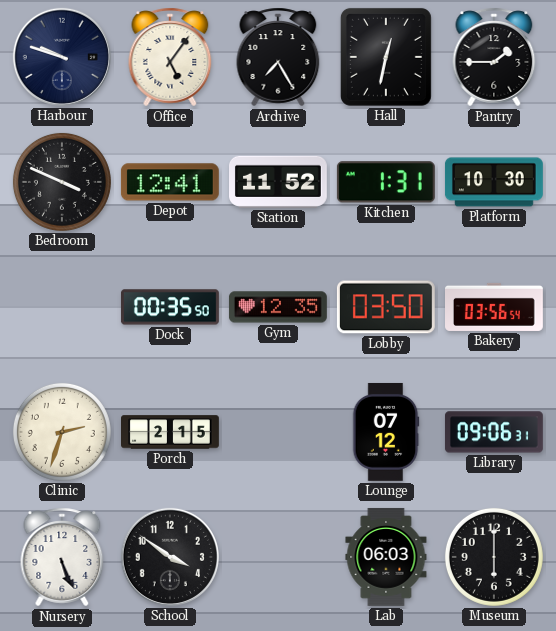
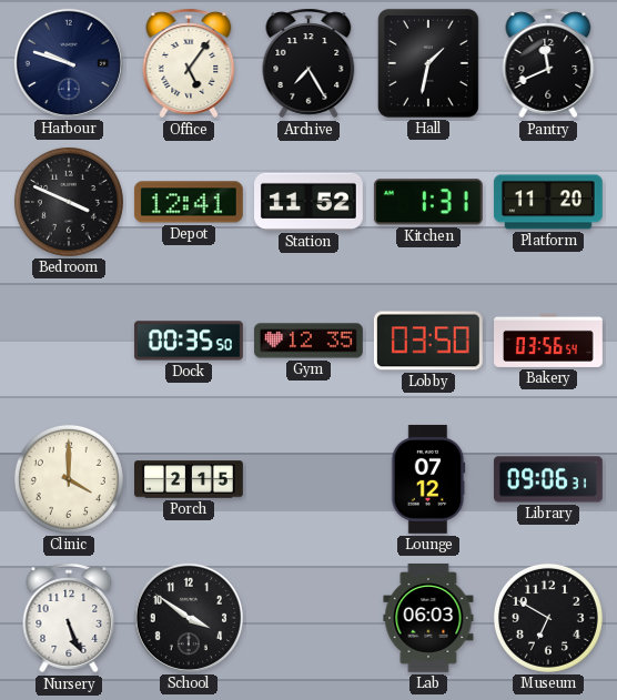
Hall: 12:32 -> 1:32 (428, 63)
Pantry: 1:45 -> 11:41 (548, 63)
Platform: 10:30 -> 11:20 (548, 202)
Clinic: 2:33 -> 4:00 (69, 479)
Museum: 6:00 -> 6:50 (548, 618)
